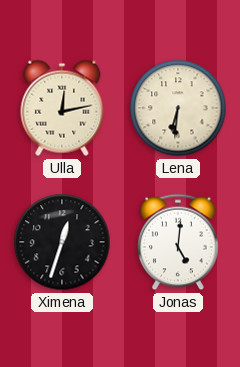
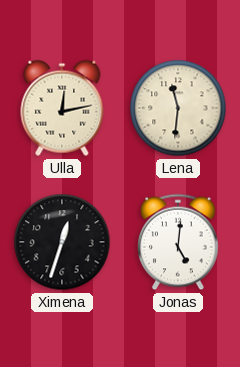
Lena: 6:31 -> 11:31 (178, 108)
